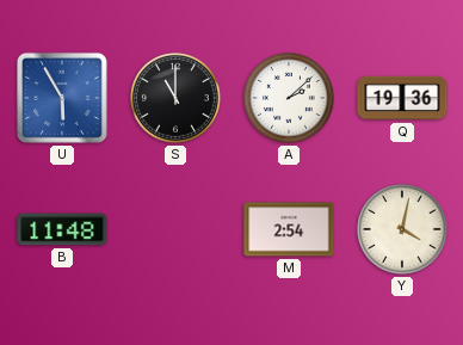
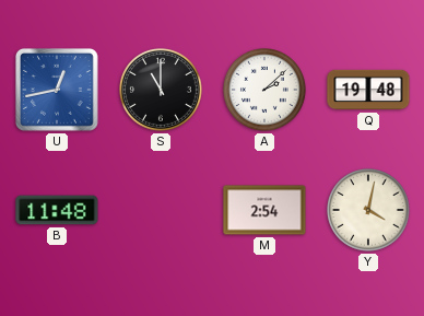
U: 5:55 -> 12:43 (57, 90)
Q: 19:36 -> 19:48 (368, 90)
